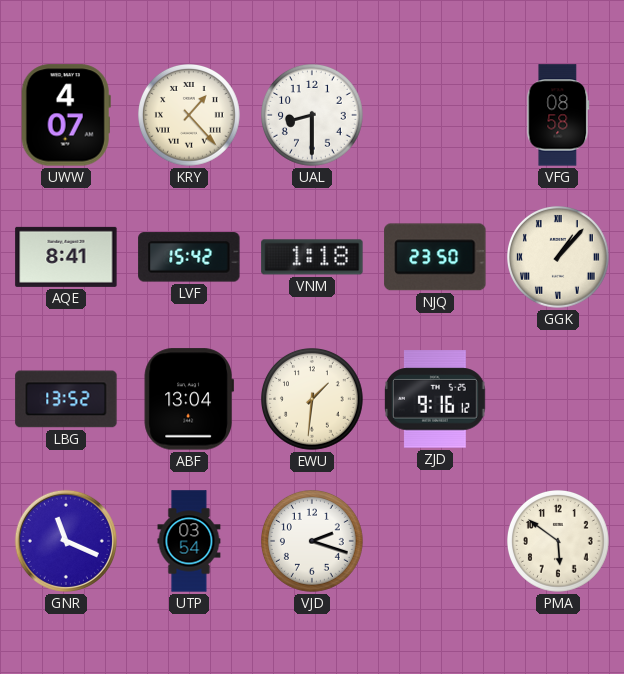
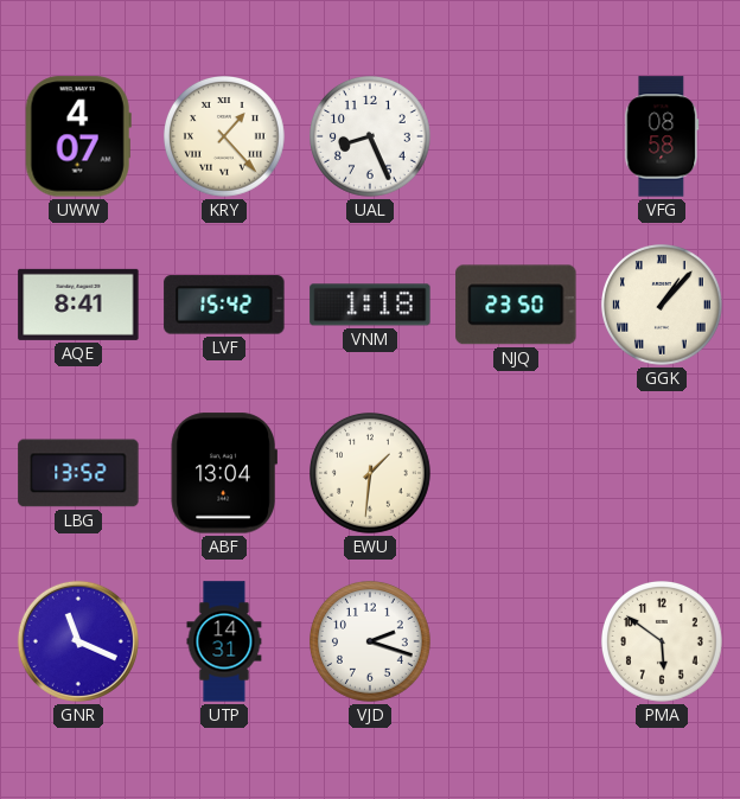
UAL: 8:30 -> 8:26 (371, 138)
ZJD: 9:16 -> none (436, 399)
UTP: 03:54 -> 14:31 (224, 641)
